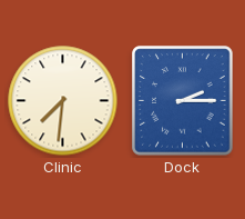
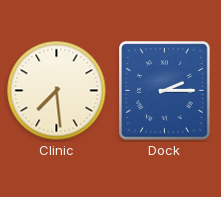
Clinic: 7:31 -> 7:29 (57, 91)
